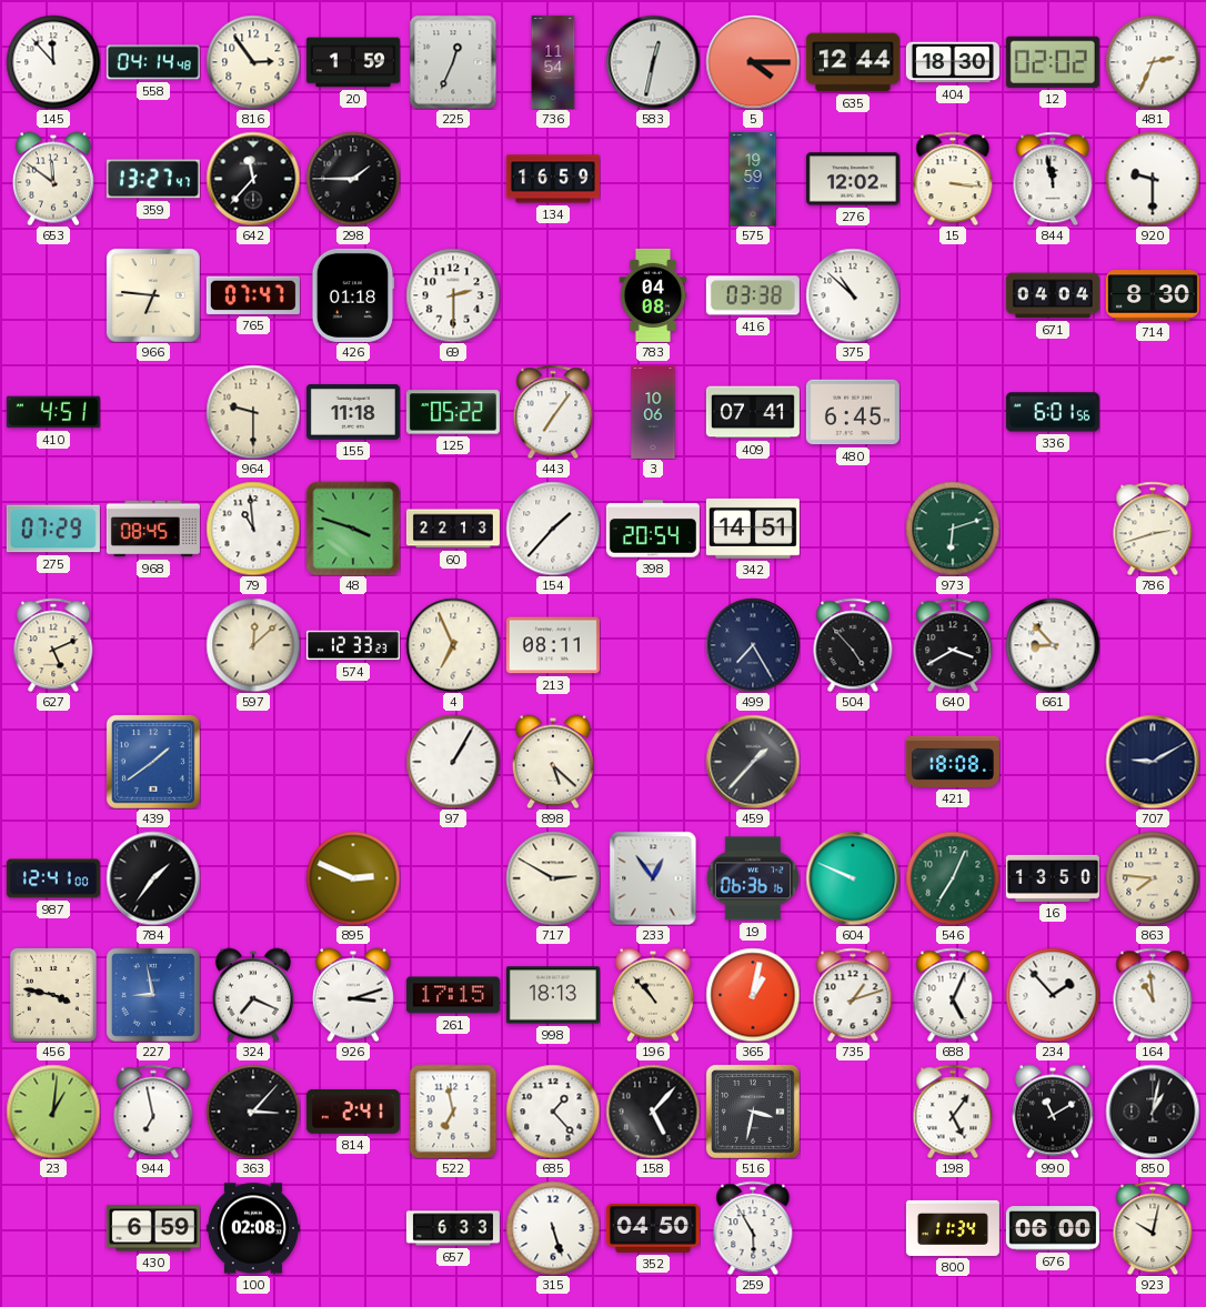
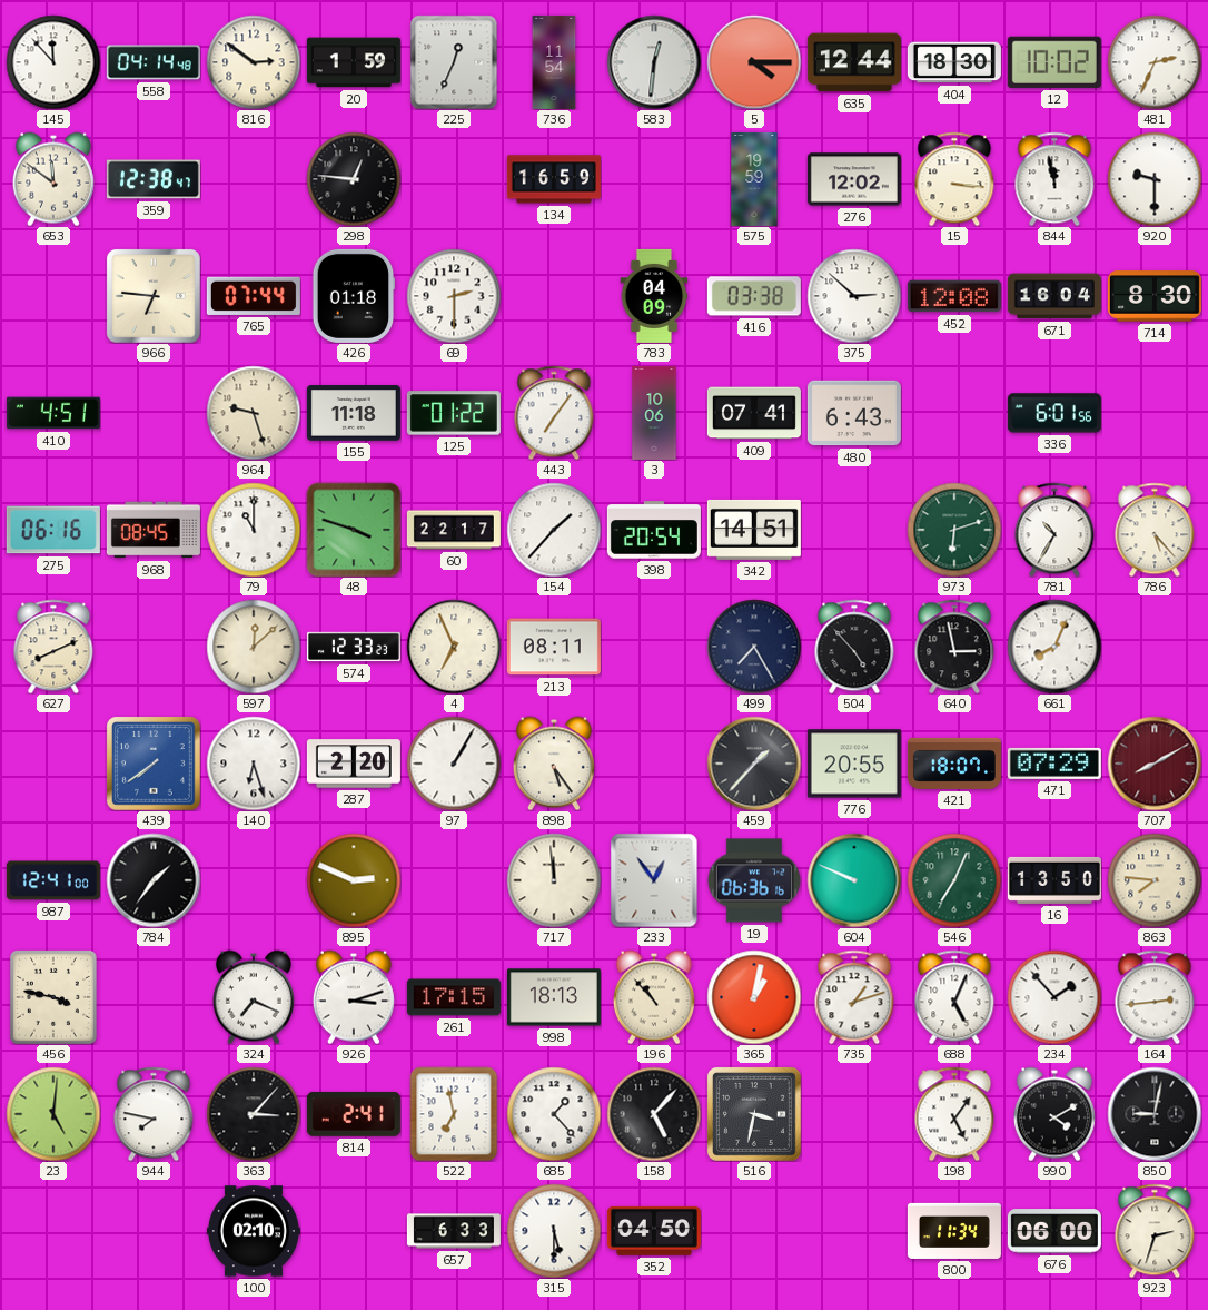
816: 2:54 -> 2:51 (254, 62)
583: 12:32 -> 12:31 (654, 62)
12: 02:02 -> 10:02 (1054, 62)
359: 13:27 -> 12:38 (154, 179)
642: 11:37 -> none (253, 179)
298: 1:45 -> 12:46 (354, 179)
765: 07:47 -> 07:44 (254, 296)
783: 04:08 -> 04:09 (654, 296)
375: 10:52 -> 2:52 (854, 296)
452: none -> 12:08 (954, 296)
671: 04:04 -> 16:04 (1054, 296)
964: 9:30 -> 9:27 (254, 413)
125: 05:22 -> 01:22 (454, 413)
480: 6:45 -> 6:43 (854, 413)
275: 07:29 -> 06:16 (53, 530)
79: 10:59 -> 11:00 (254, 530)
60: 22:13 -> 22:17 (454, 530)
781: none -> 10:35 (1054, 530)
786: 2:42 -> 5:23 (1155, 530)
627: 5:11 -> 8:11 (53, 647)
640: 3:40 -> 2:58 (954, 647)
661: 8:53 -> 8:04 (1054, 647)
439: 1:39 -> 7:39 (154, 764)
140: none -> 6:27 (254, 764)
287: none -> 2:20 (354, 764)
898: 5:22 -> 5:24 (554, 764)
776: none -> 20:55 (854, 764)
421: 18:08 -> 18:07 (954, 764)
471: none -> 07:29 (1054, 764)
707: 9:10 -> 8:10 (1155, 764)
707 dial: navy -> burgundy (1155, 764)
717: 2:50 -> 11:59 (554, 880)
227: 8:58 -> none (153, 995)
164: 10:59 -> 2:44 (1155, 997)
23: 1:01 -> 5:01 (53, 1114)
944: 6:58 -> 7:47 (154, 1114)
990: 11:10 -> 4:10 (1054, 1114)
850: 1:02 -> 9:02 (1155, 1114)
430: 6:59 -> none (153, 1228)
100: 02:08 -> 02:10 (254, 1231)
315: 5:27 -> 5:30 (554, 1231)
259: 5:55 -> none (753, 1228)
923: 10:02 -> 2:33 (1155, 1231)
